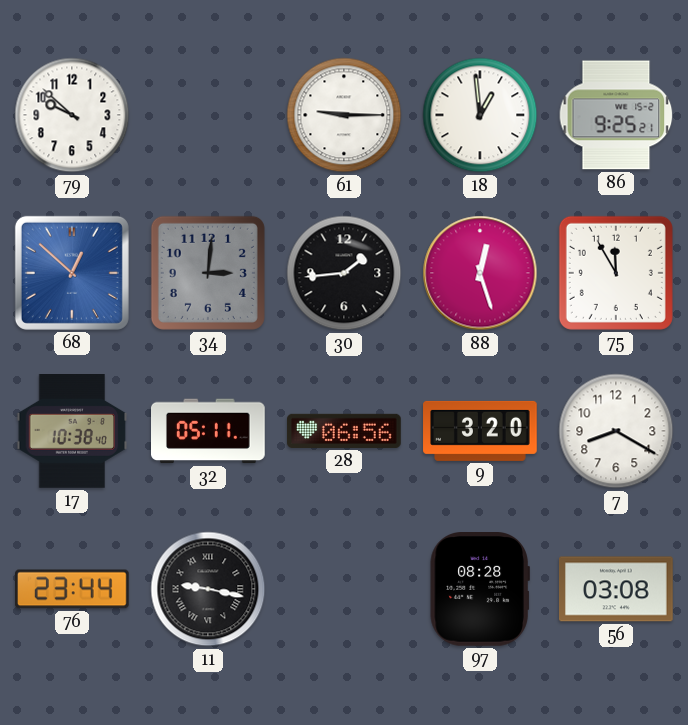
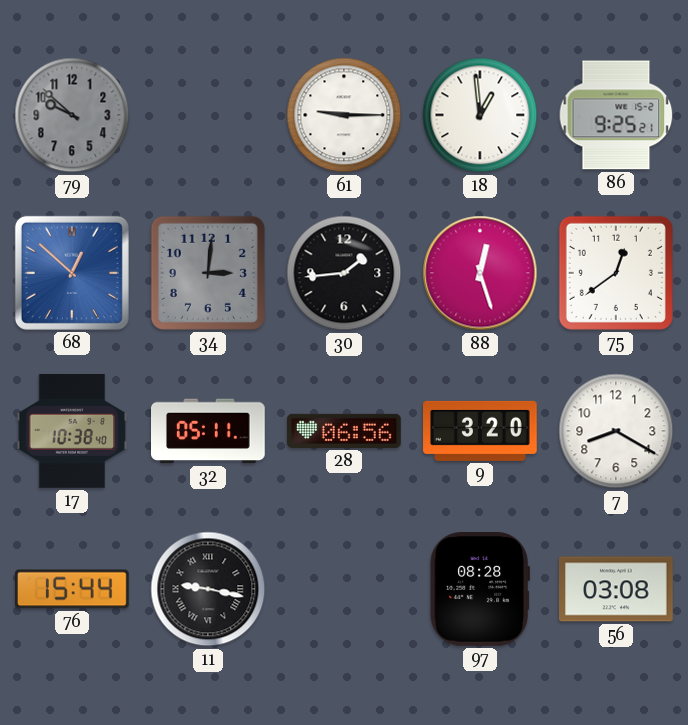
79 dial: white -> grey (72, 115)
75: 11:55 -> 12:39 (616, 273)
76: 23:44 -> 15:44 (73, 589)
